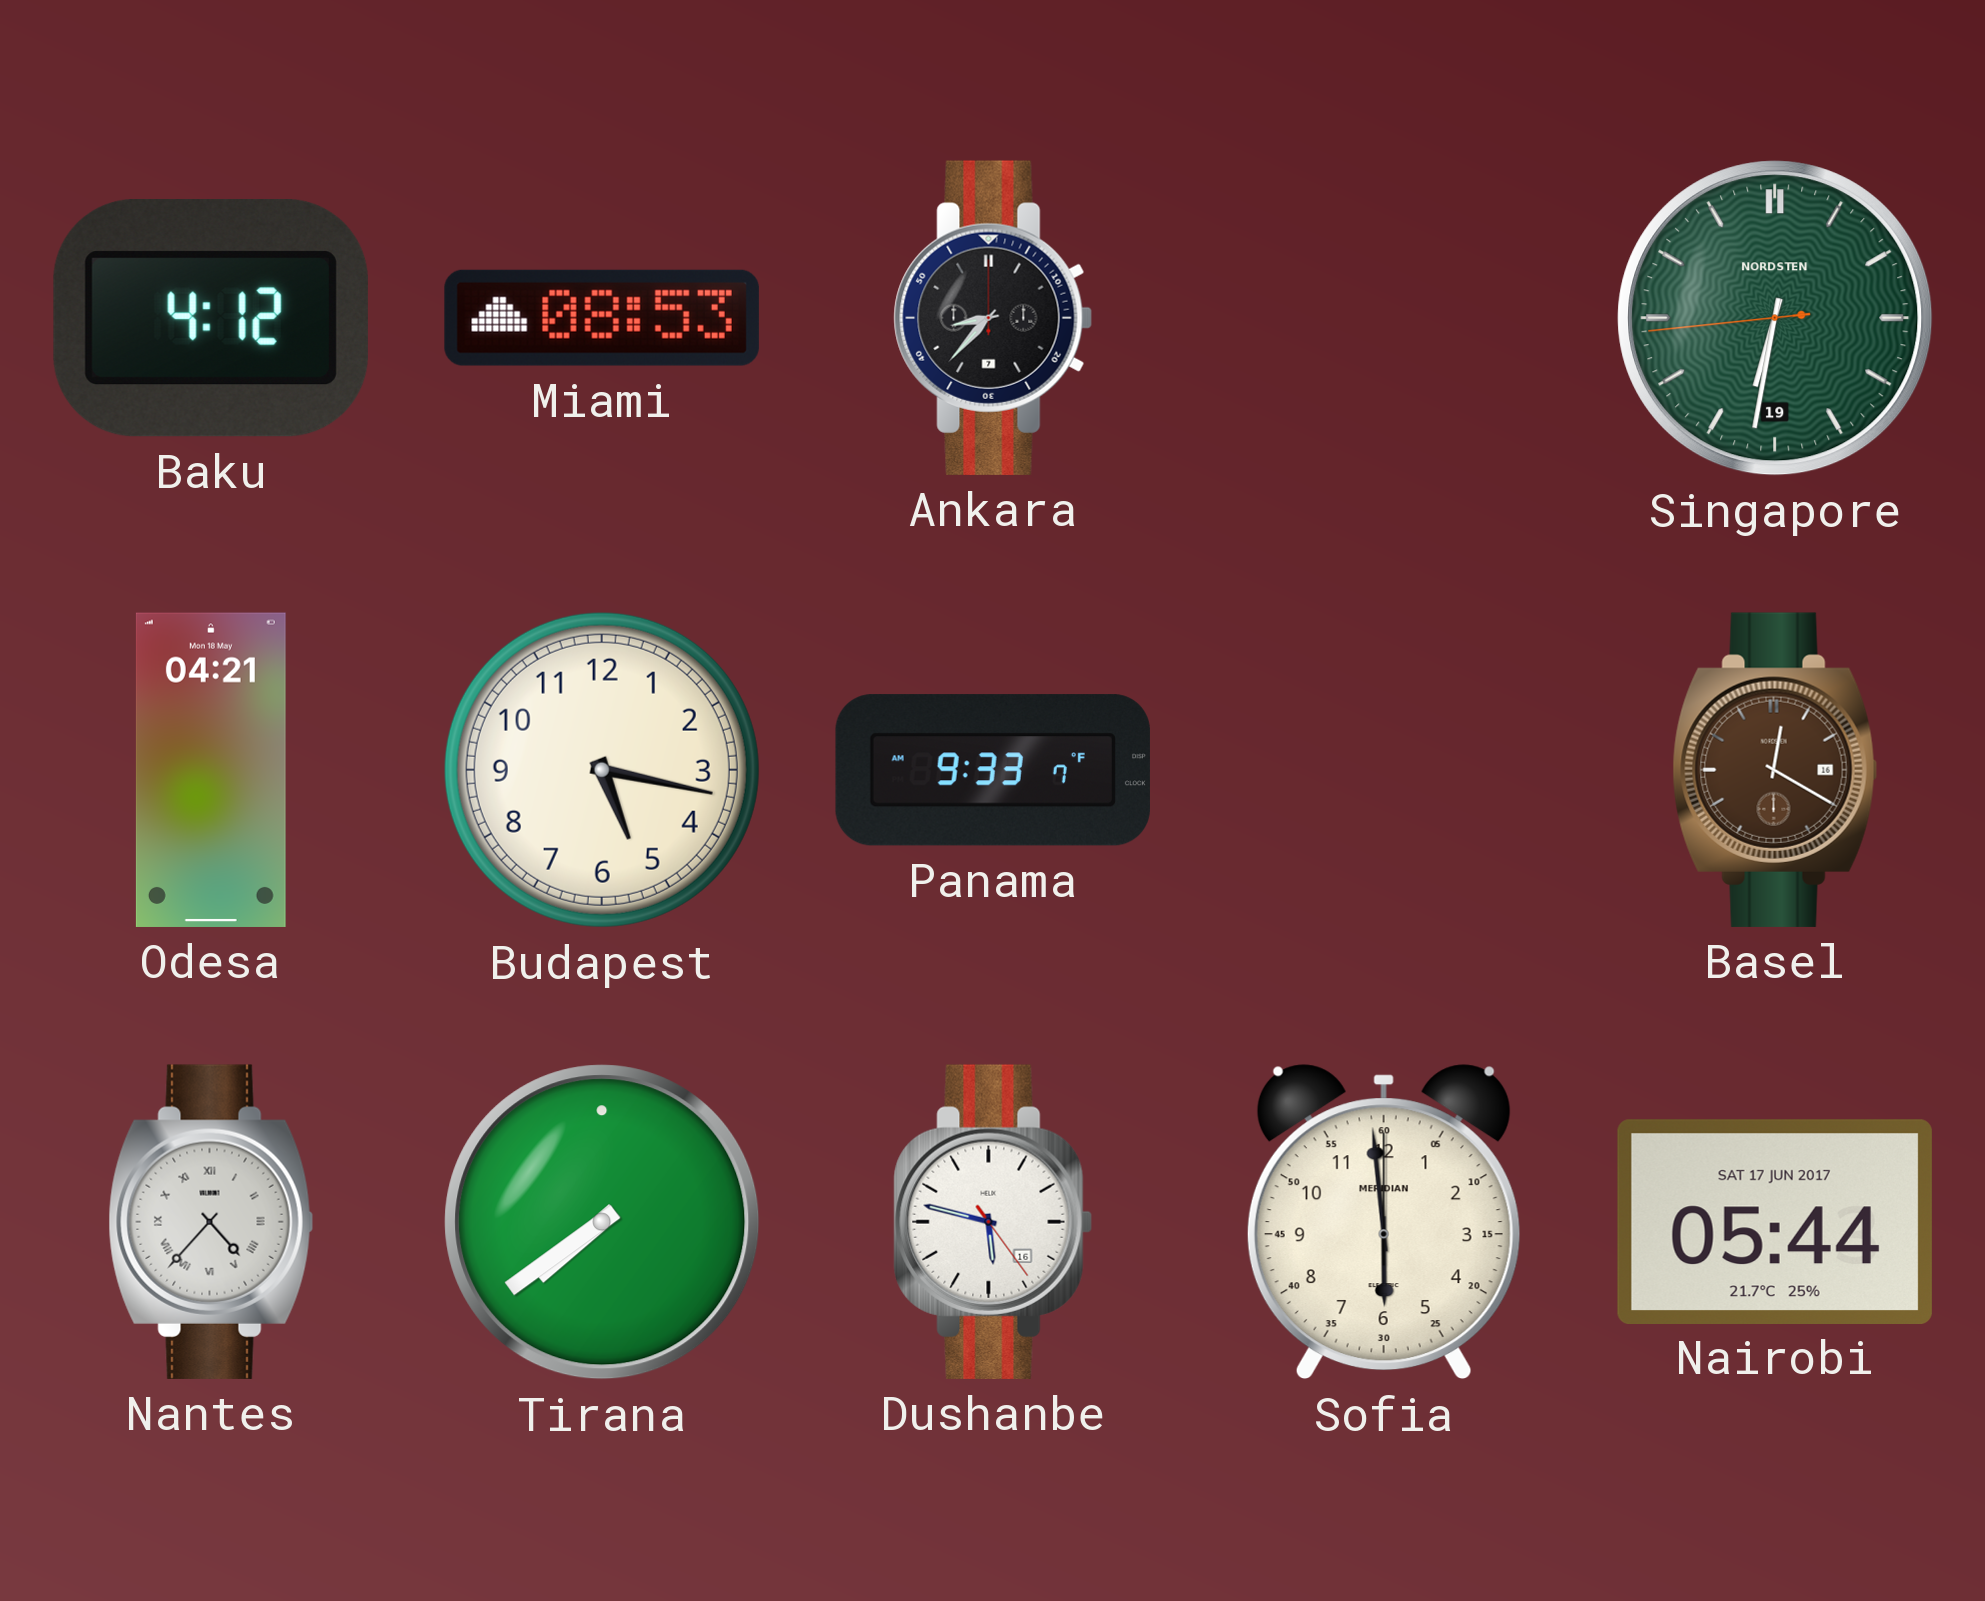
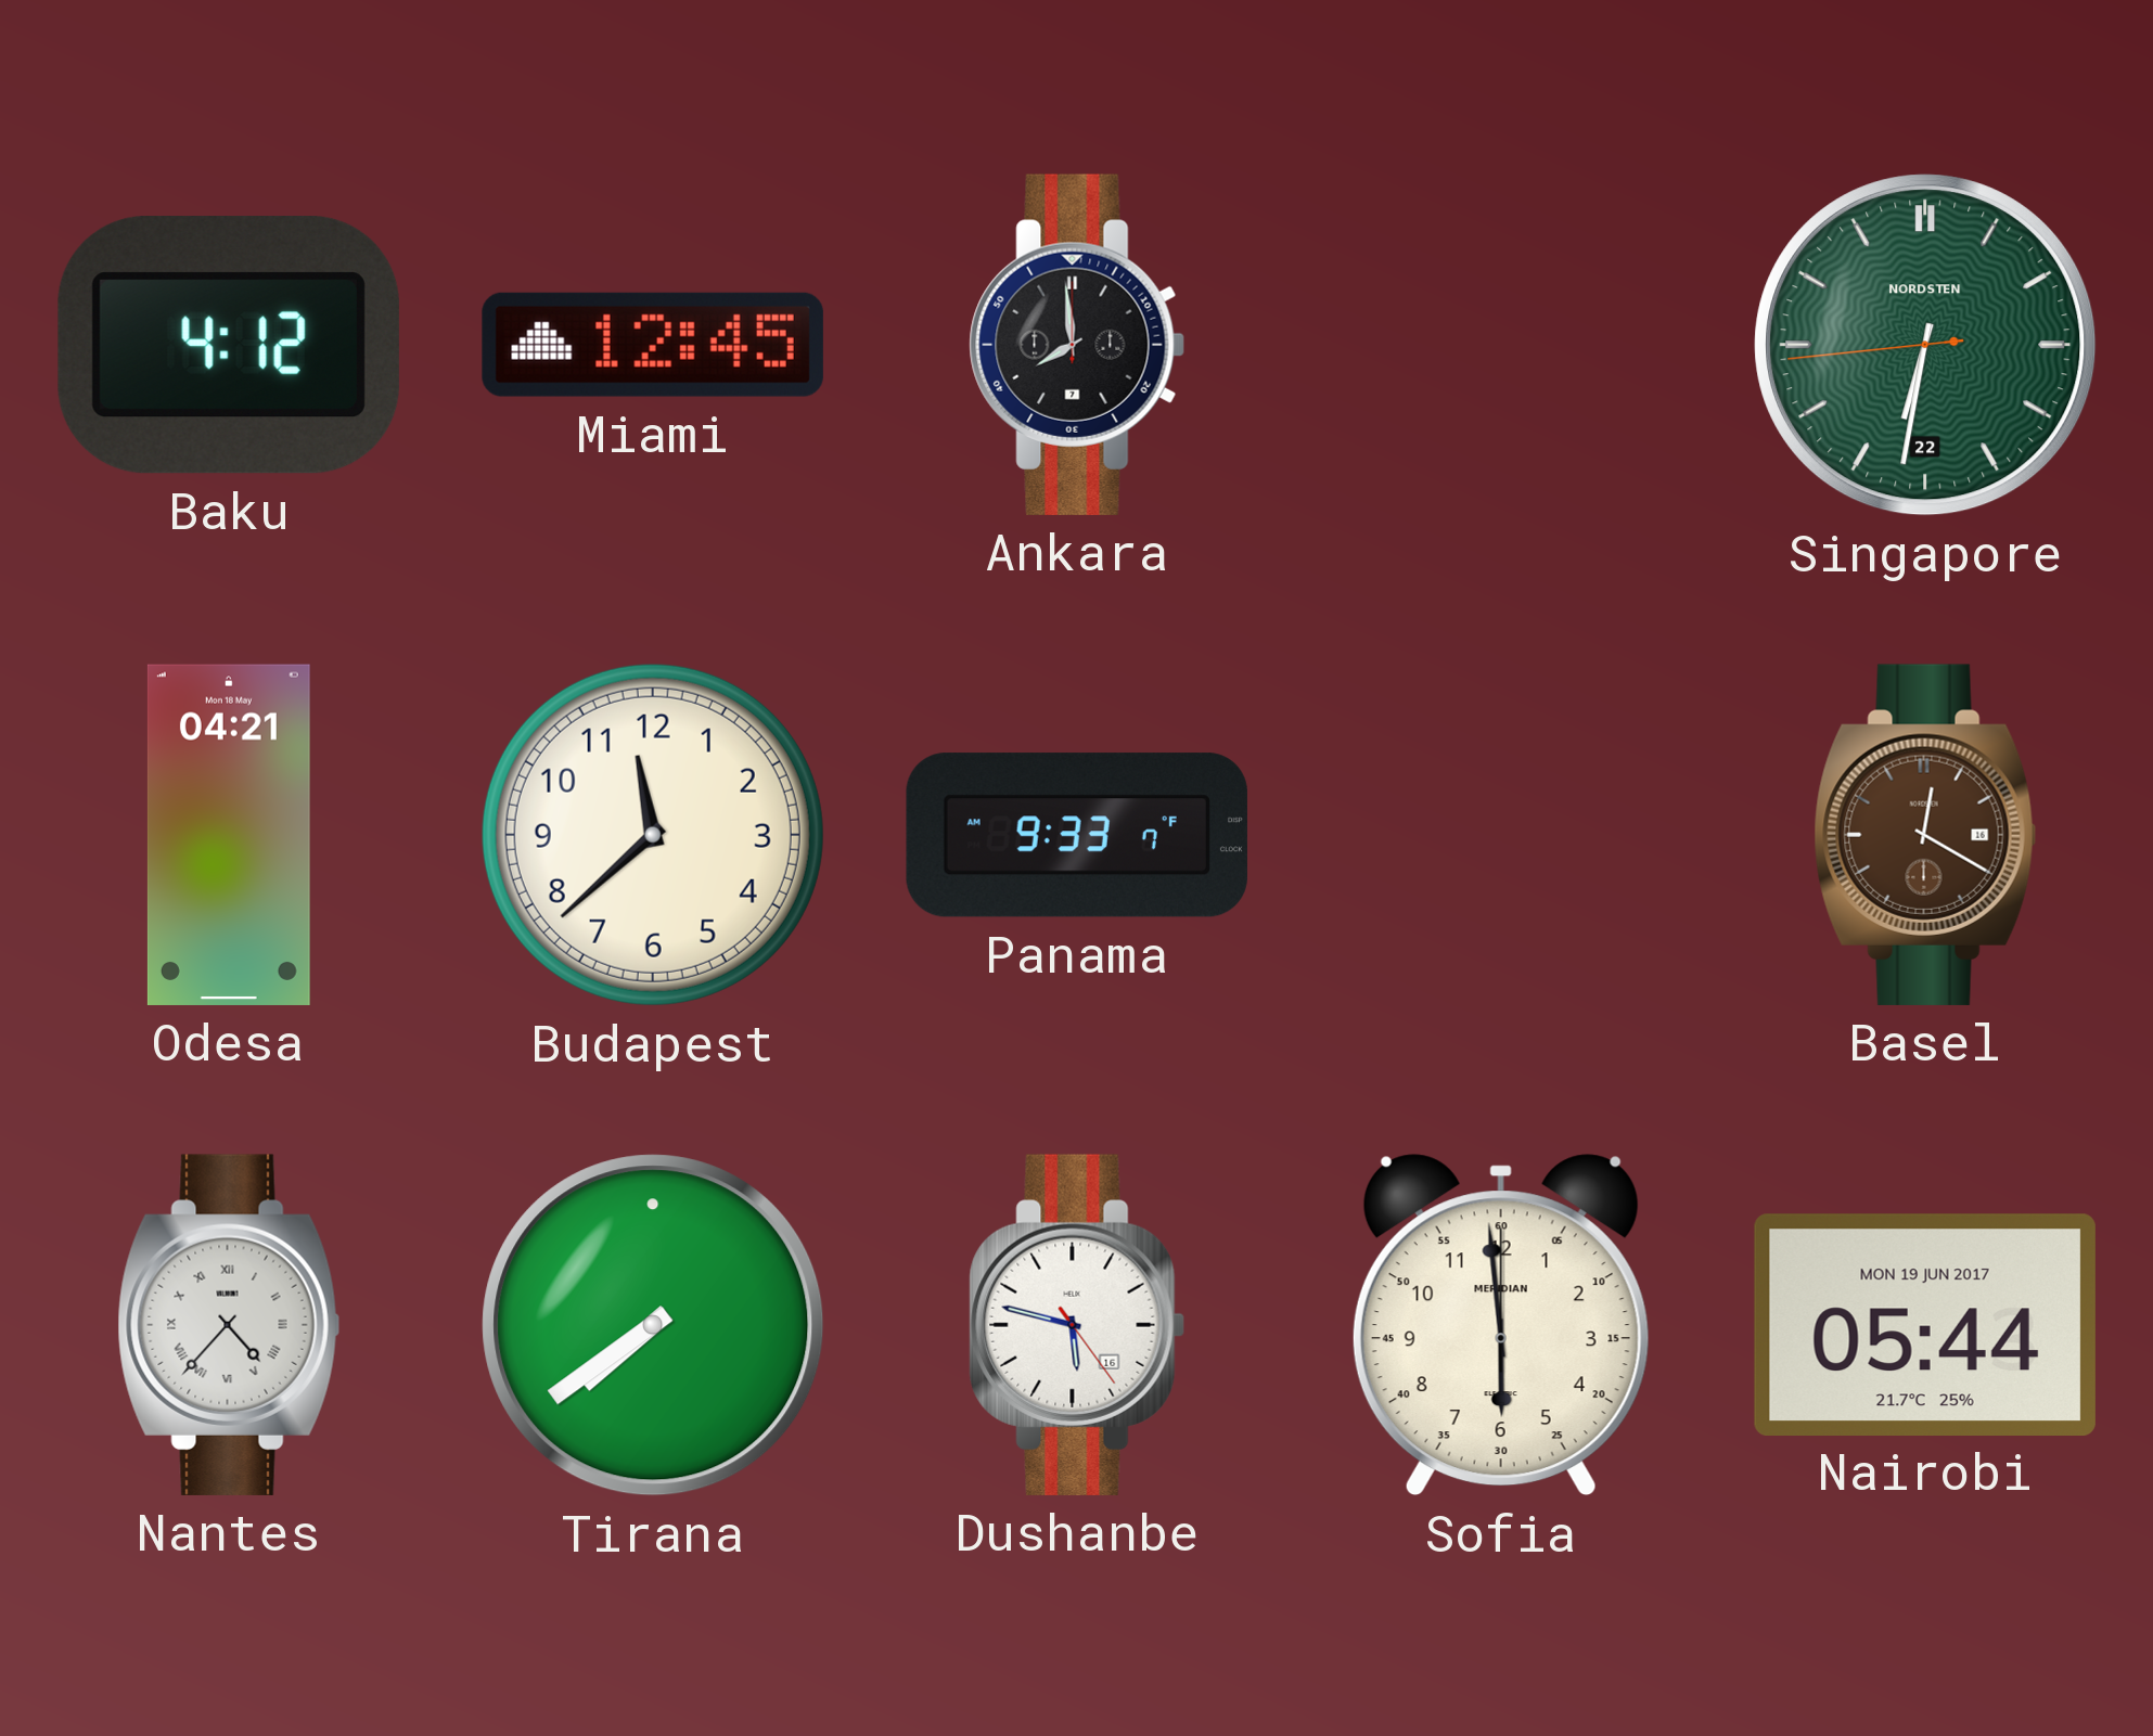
Miami: 08:53 -> 12:45 (653, 345)
Ankara: 8:37 -> 7:59 (1077, 345)
Singapore date: 19 -> 22 (1925, 345)
Budapest: 5:17 -> 11:38 (653, 835)
Nairobi date: SAT 17 JUN 2017 -> MON 19 JUN 2017 (1925, 1324)
